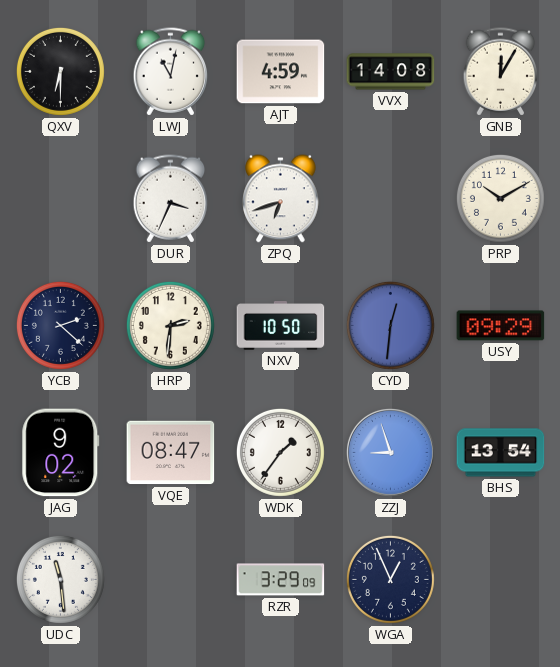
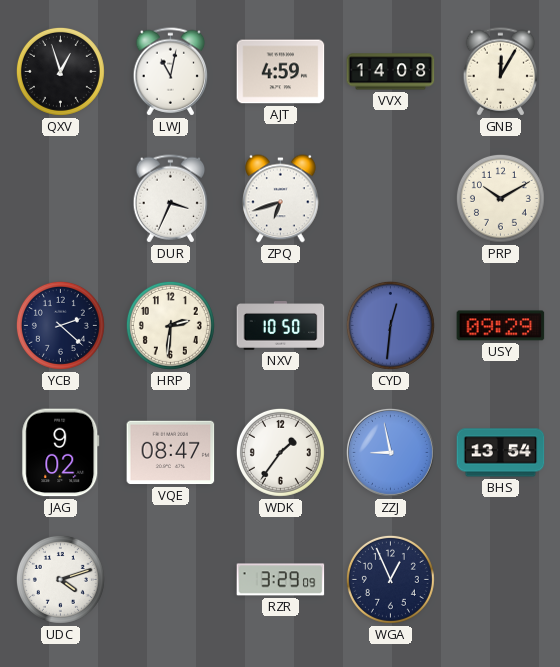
QXV: 6:30 -> 12:57 (60, 71)
ZZJ: 8:57 -> 8:58 (390, 452)
UDC: 11:29 -> 4:12 (60, 579)
